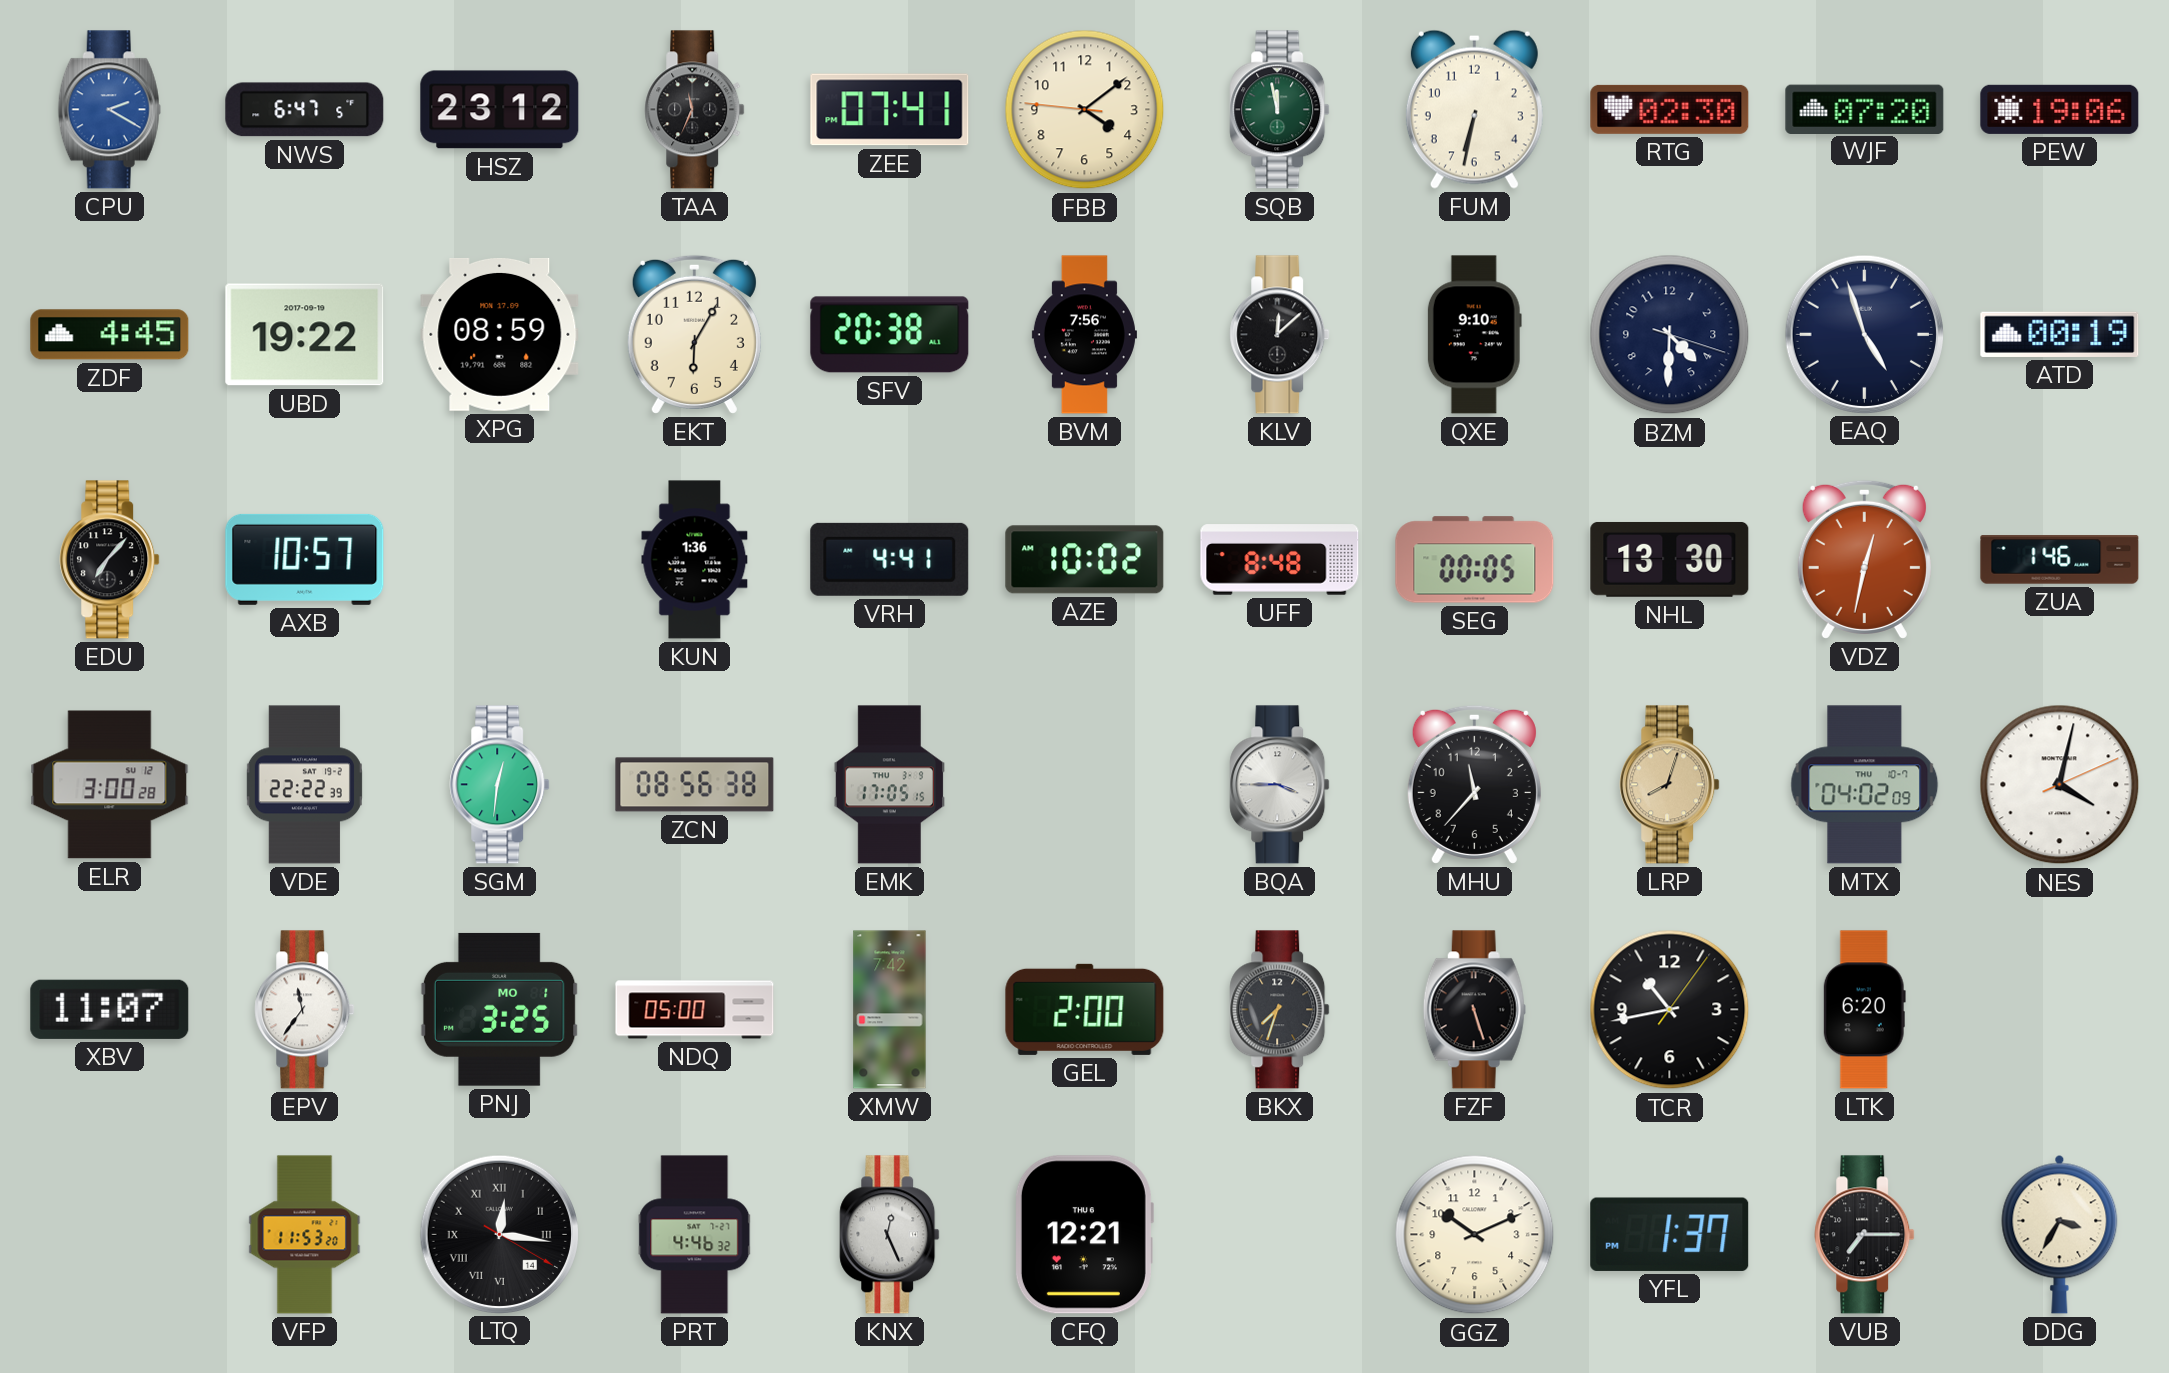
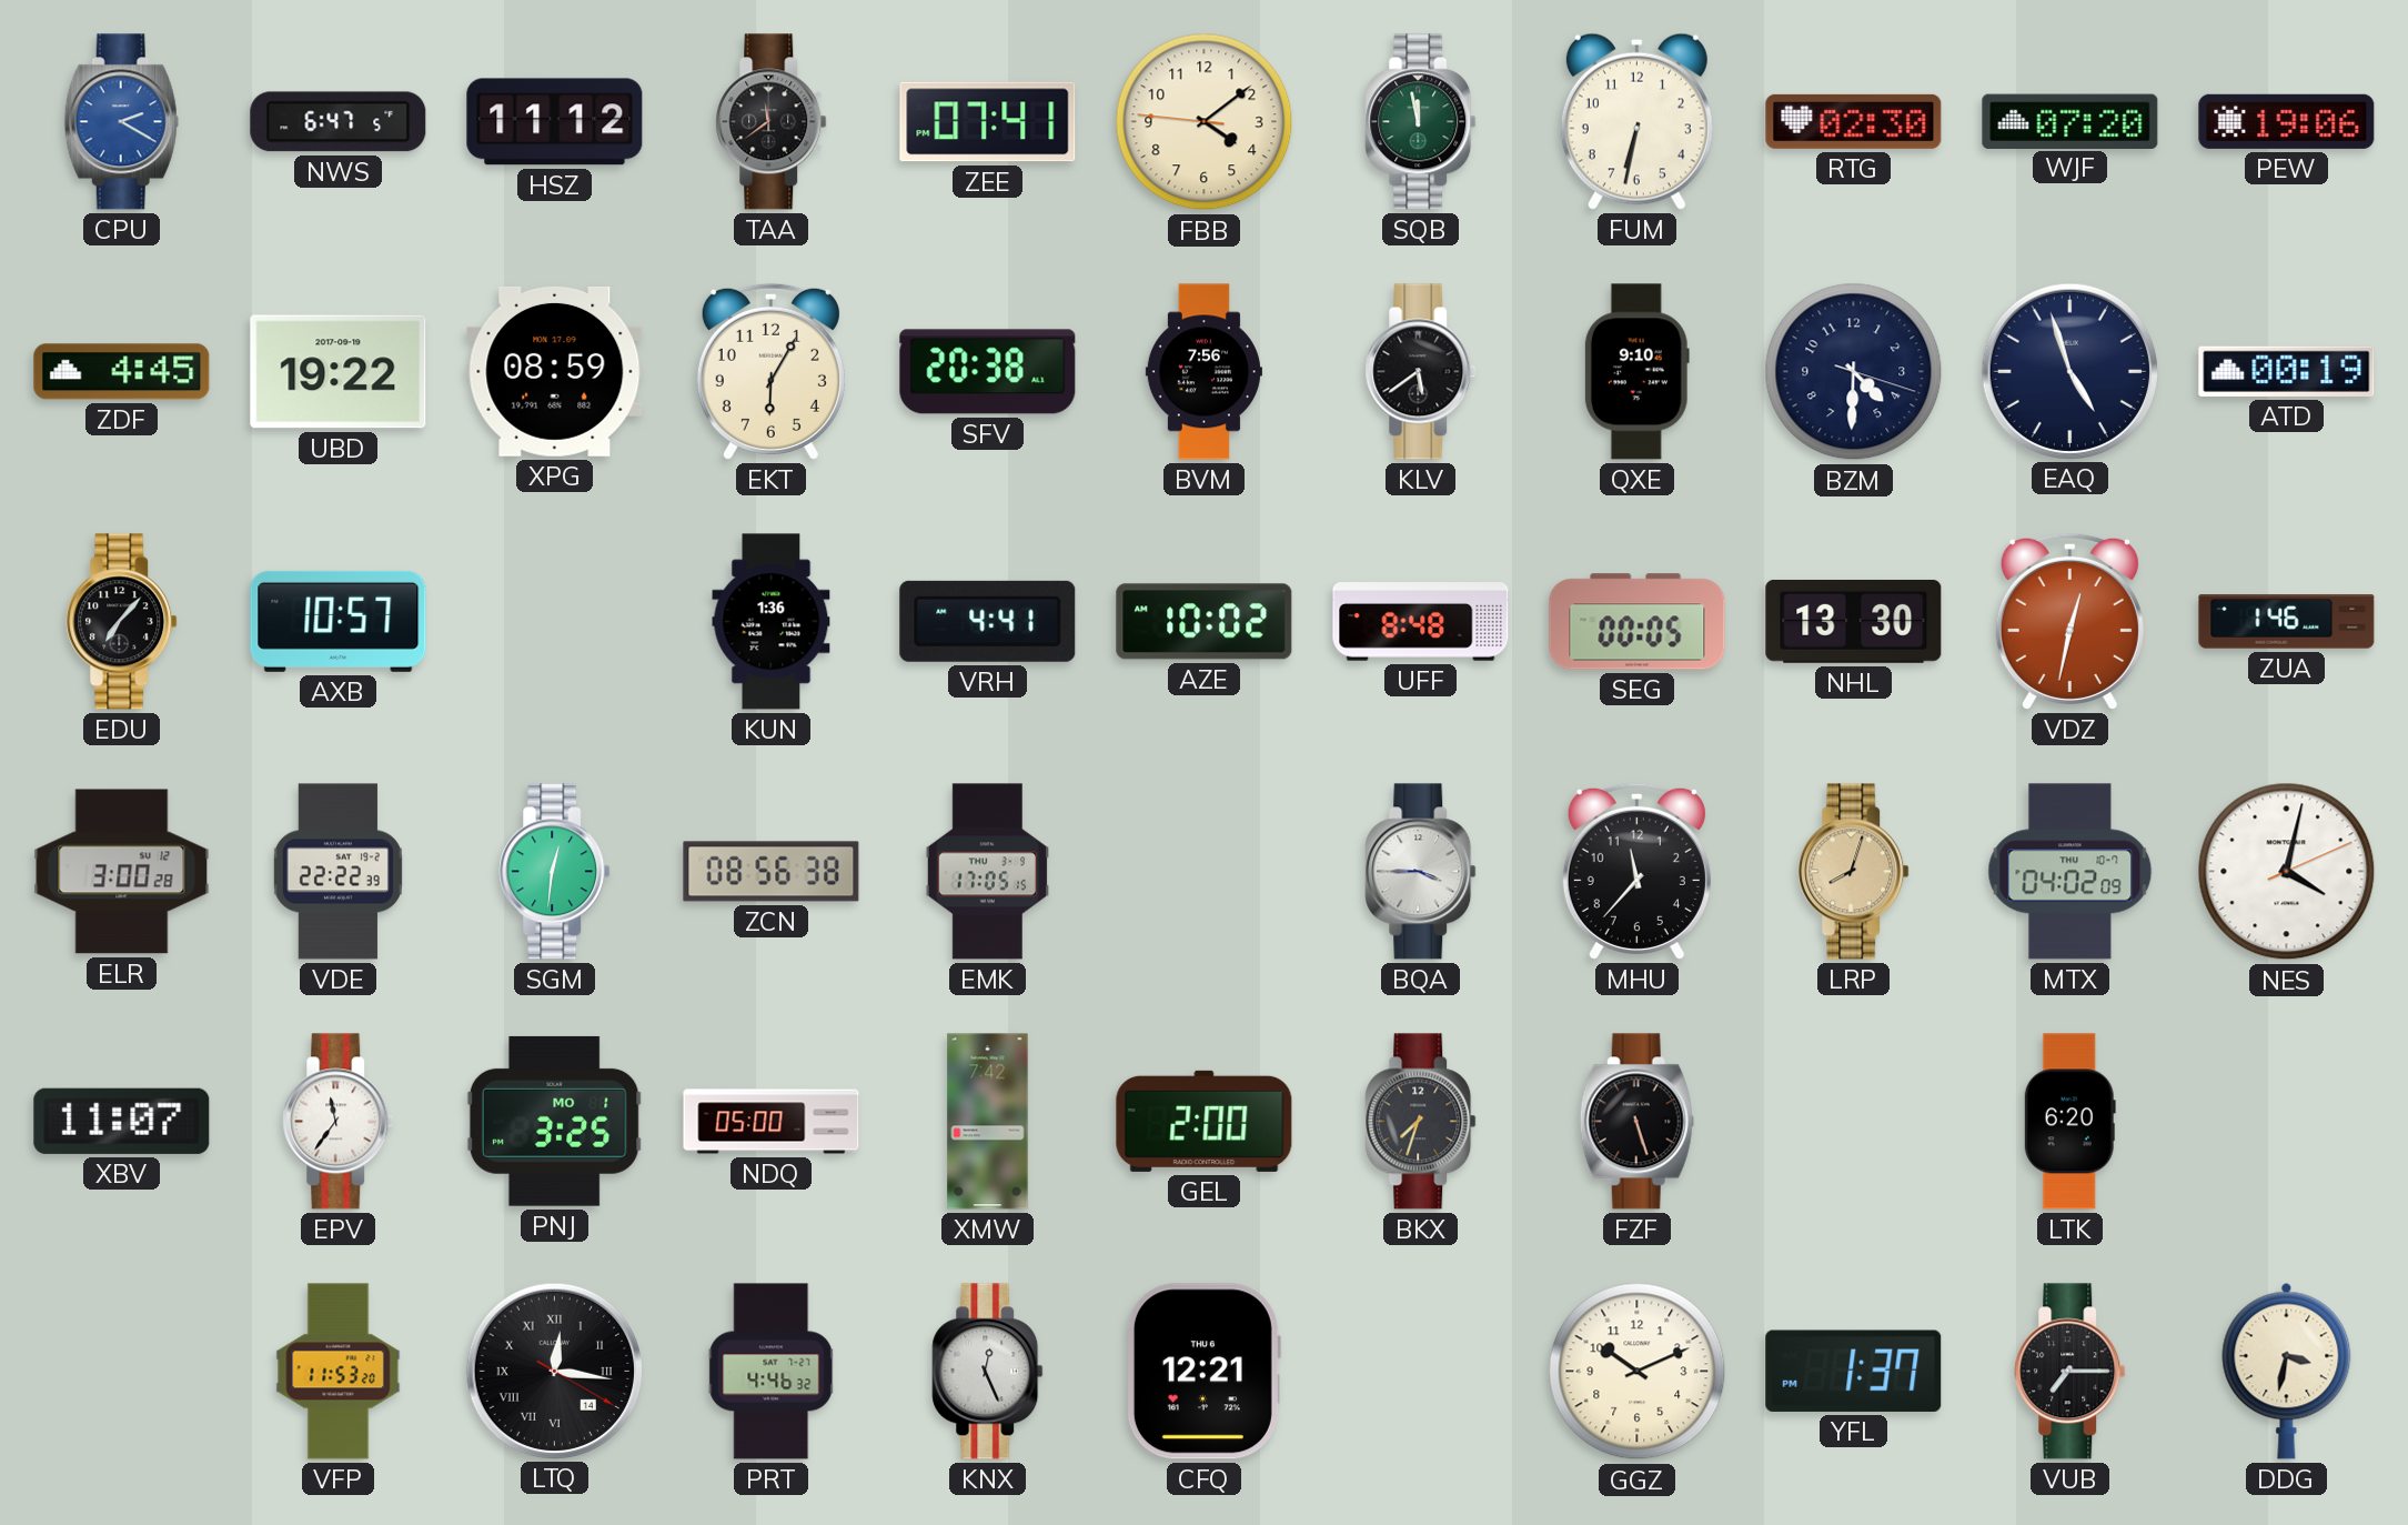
HSZ: 23:12 -> 11:12 (555, 122)
TAA: 11:34 -> 11:39 (772, 122)
KLV: 12:08 -> 5:39 (1421, 372)
TCR: 10:43 -> none (1670, 1010)
DDG: 3:35 -> 3:32 (2287, 1371)
